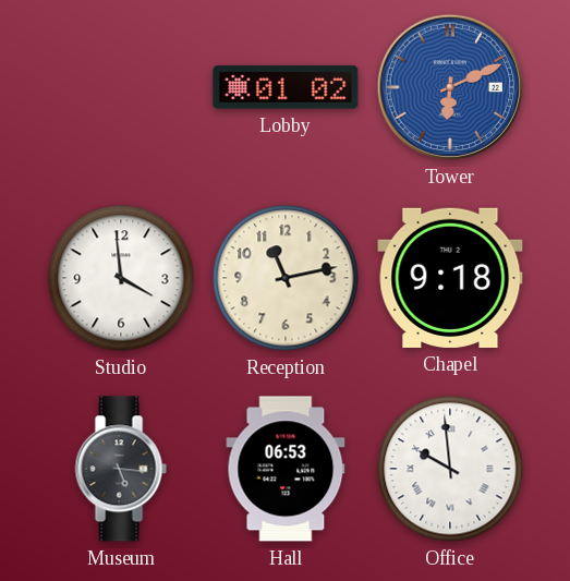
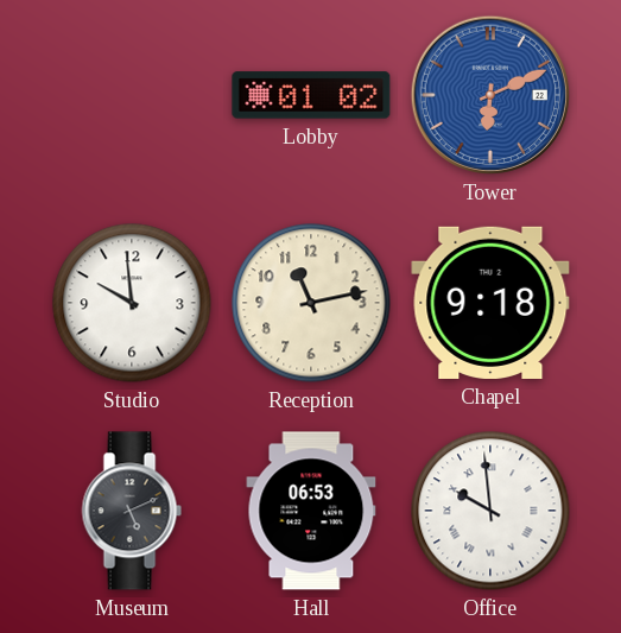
Studio: 3:59 -> 9:59 (132, 303)
Museum: 5:16 -> 5:11 (132, 511)
